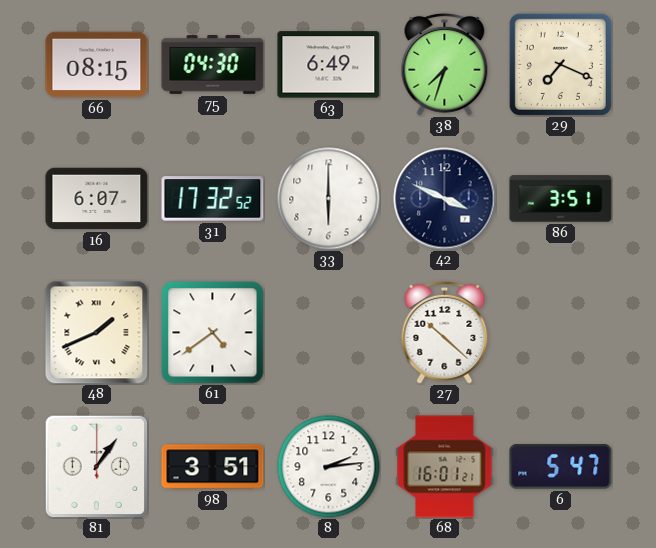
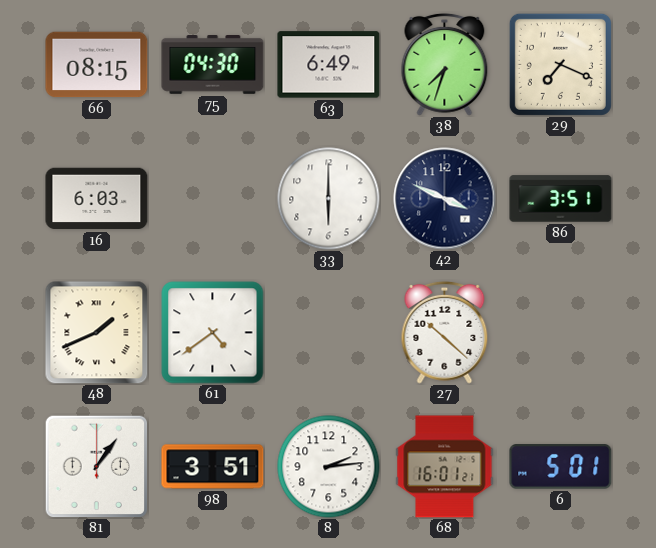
16: 6:07 -> 6:03 (97, 199)
31: 17:32 -> none (213, 199)
6: 5:47 -> 5:01 (561, 467)
